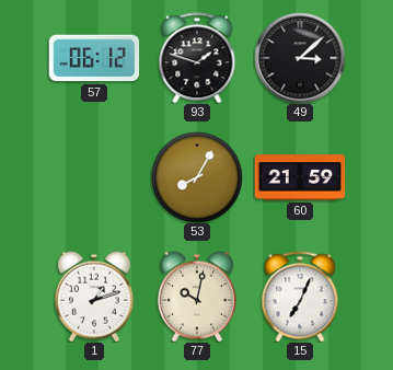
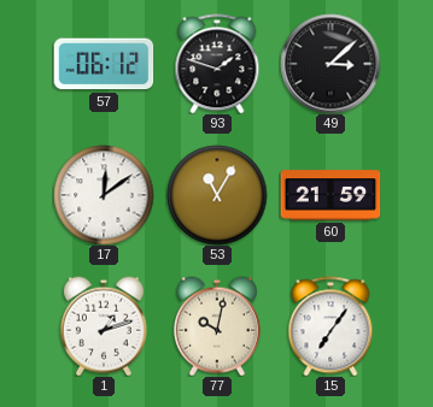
17: none -> 12:09 (104, 195)
53: 8:05 -> 11:05 (217, 195)
15: 7:04 -> 7:06 (330, 326)
